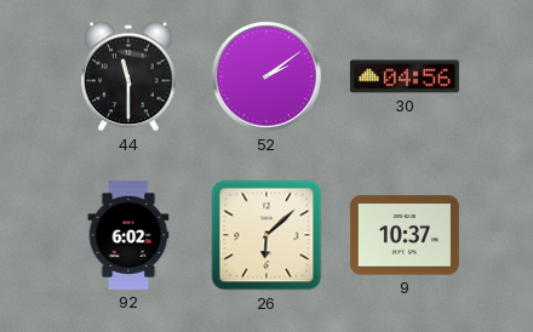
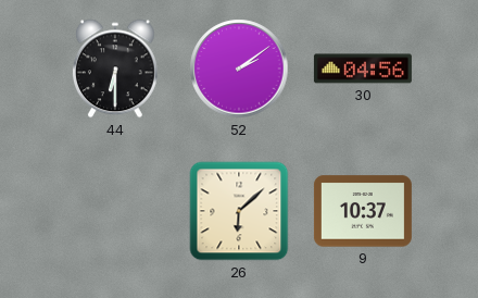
44: 11:30 -> 6:30 (115, 69)
92: 6:02 -> none (128, 235)
